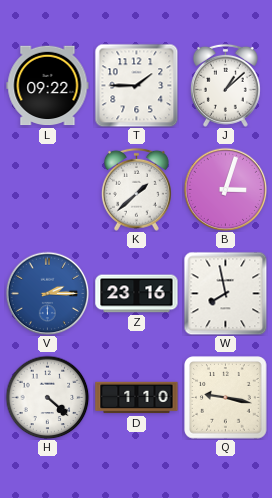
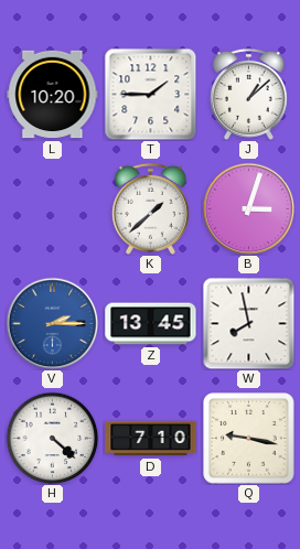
L: 09:22 -> 10:20 (53, 95)
Z: 23:16 -> 13:45 (151, 324)
D: 1:10 -> 7:10 (151, 439)
